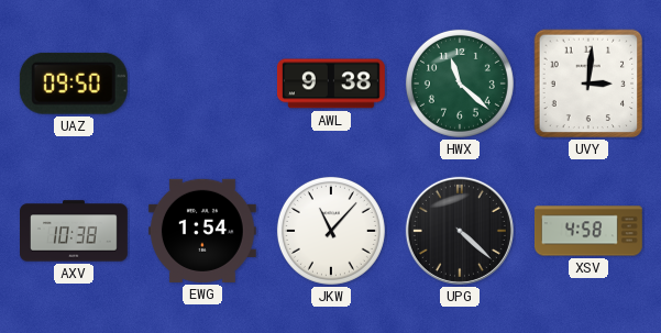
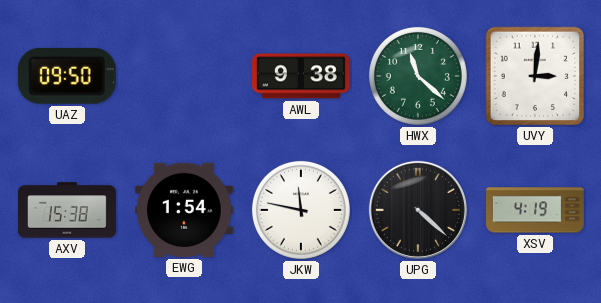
AXV: 10:38 -> 15:38 (68, 210)
JKW: 11:07 -> 11:47 (301, 210)
XSV: 4:58 -> 4:19 (536, 210)
